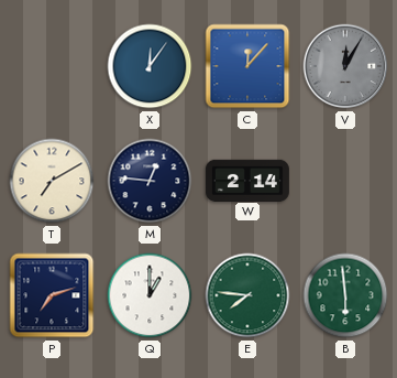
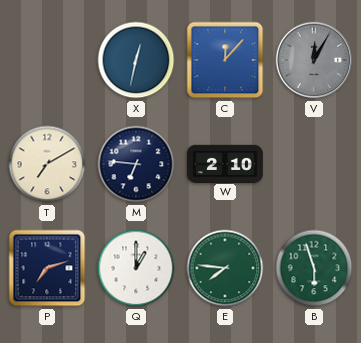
X: 12:06 -> 12:32 (136, 60)
M: 12:46 -> 6:46 (136, 164)
W: 2:14 -> 2:10 (226, 163)
B: 5:59 -> 5:57 (314, 268)
